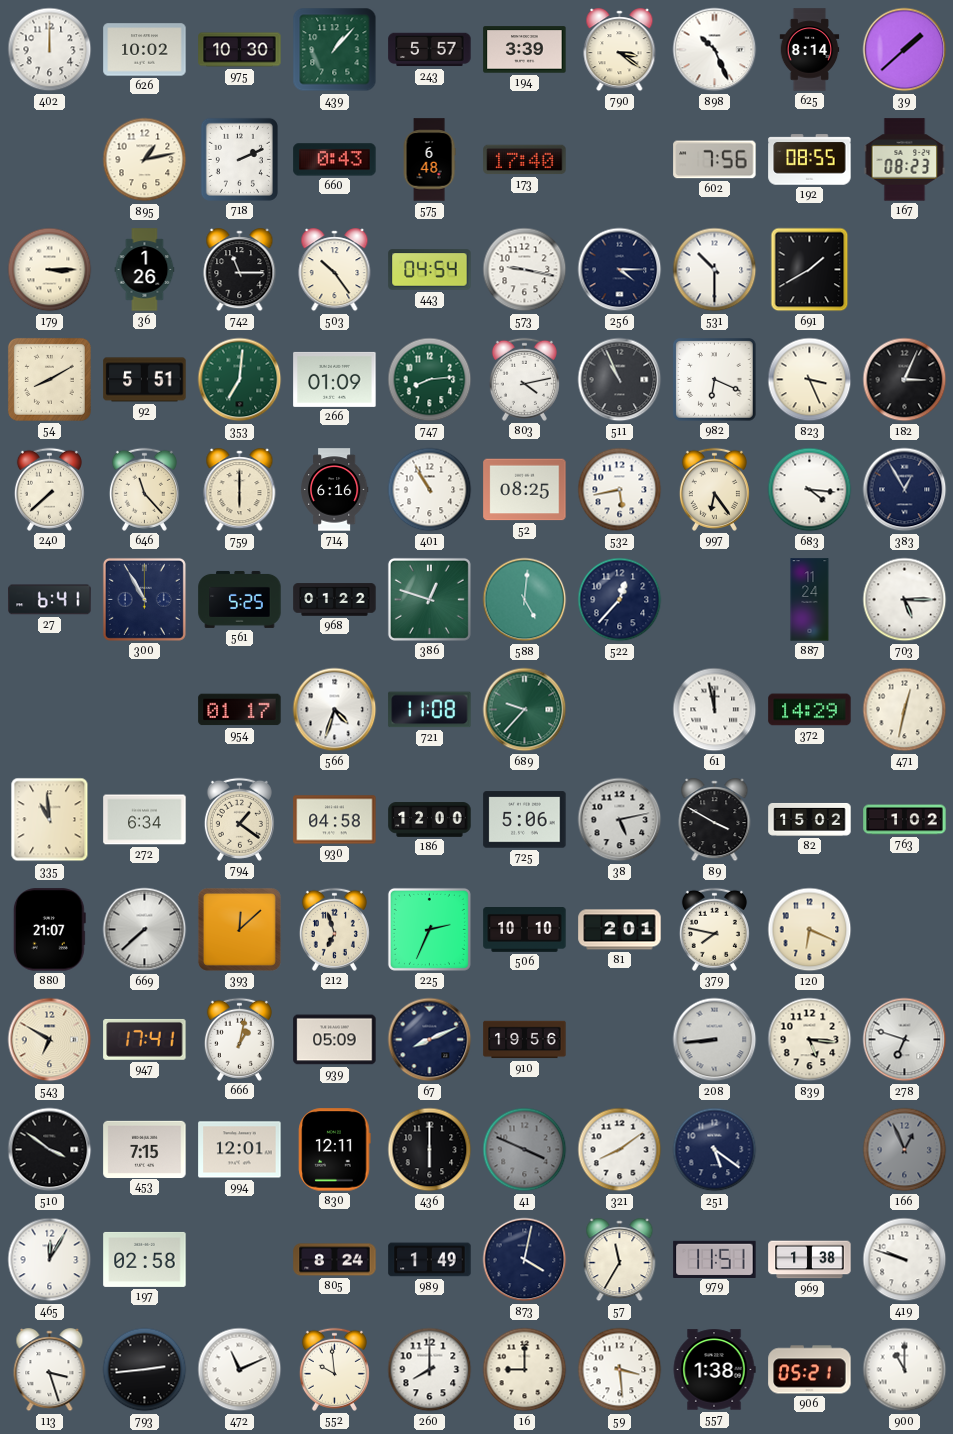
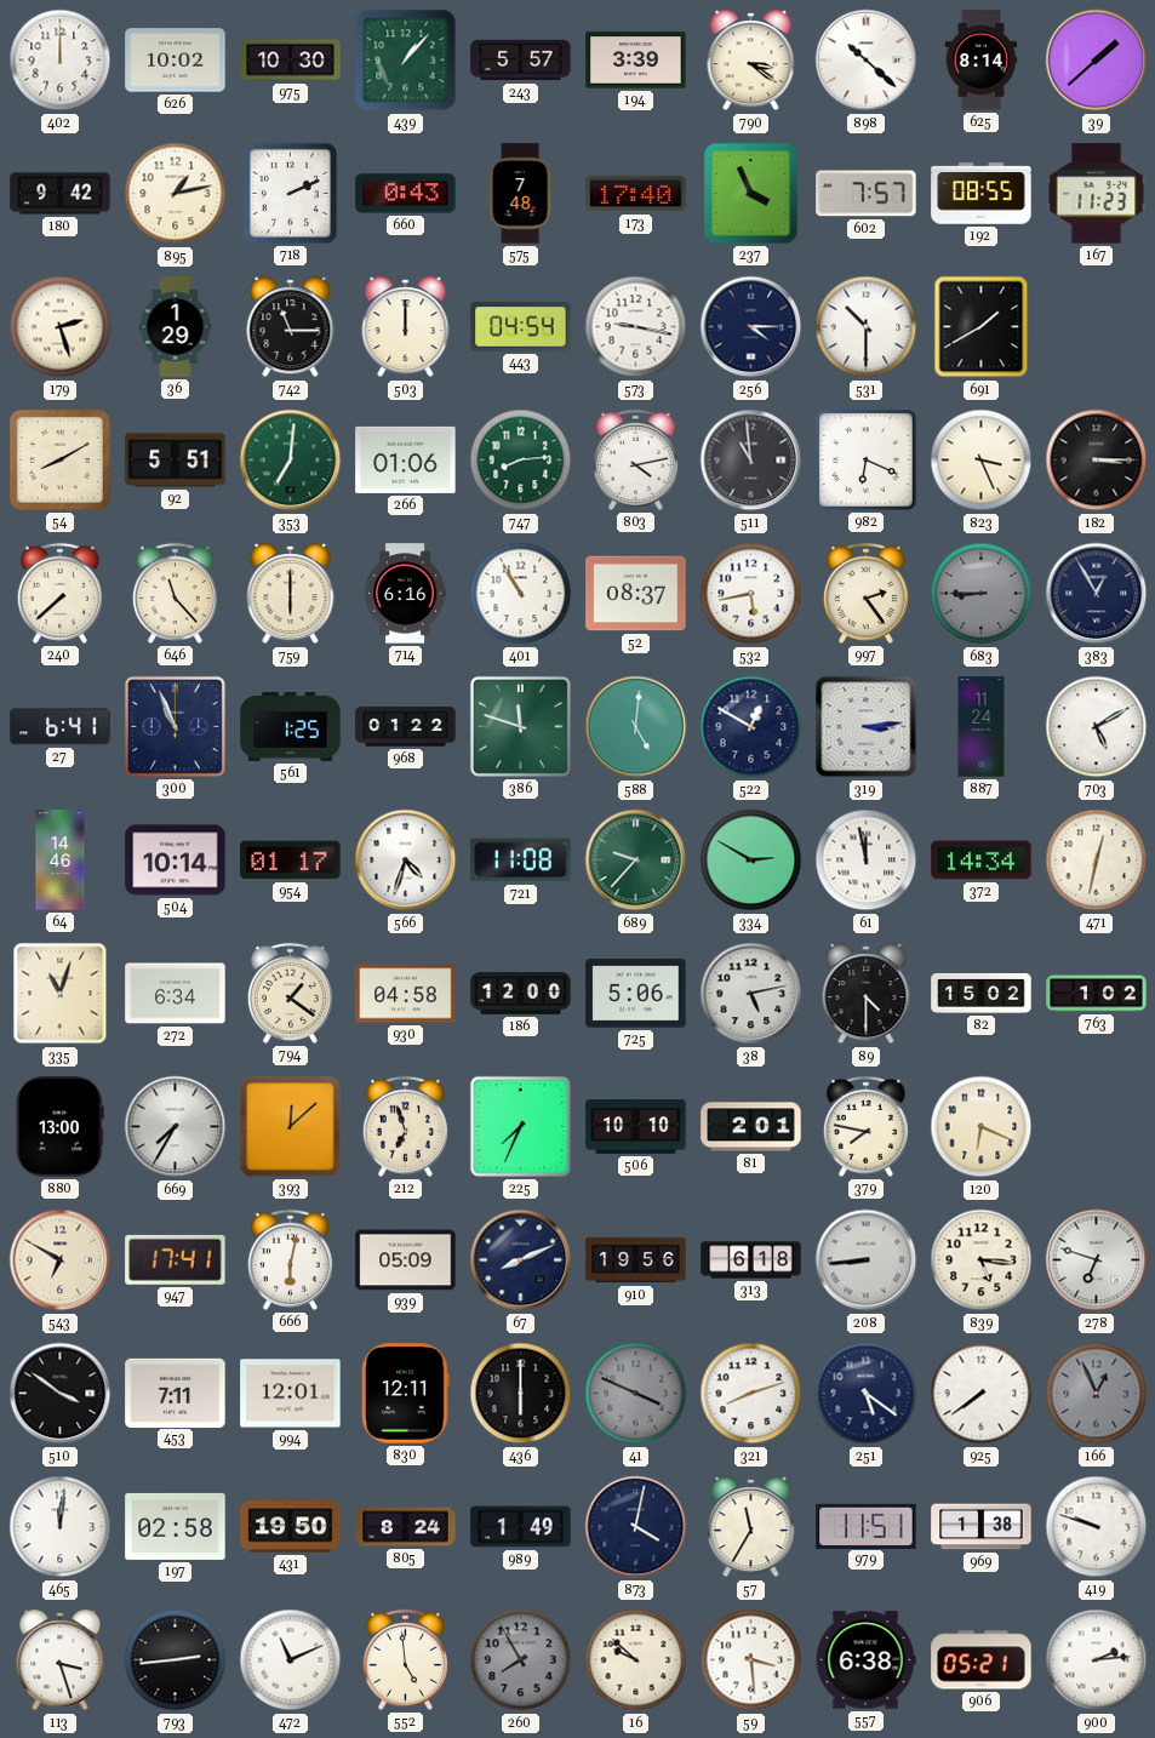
898: 10:26 -> 10:22 (867, 61)
180: none -> 9:42 (61, 194)
575: 6:48 -> 7:48 (520, 194)
237: none -> 3:56 (751, 194)
602: 7:56 -> 7:57 (867, 194)
167: 08:23 -> 11:23 (1097, 194)
179: 3:15 -> 2:27 (61, 327)
36: 1:26 -> 1:29 (176, 327)
503: 10:24 -> 12:00 (406, 327)
266: 01:09 -> 01:06 (406, 459)
511: 10:56 -> 10:59 (751, 461)
182: 3:04 -> 3:15 (1097, 461)
52: 08:25 -> 08:37 (636, 594)
997: 6:24 -> 2:24 (865, 593)
683: 4:16 -> 8:45 (982, 594)
683 dial: white -> grey (982, 594)
300: 10:55 -> 10:56 (175, 726)
561: 5:25 -> 1:25 (291, 726)
386: 12:48 -> 11:48 (520, 726)
522: 12:37 -> 12:50 (751, 727)
319: none -> 3:14 (867, 727)
703: 5:15 -> 5:10 (1097, 727)
64: none -> 14:46 (61, 861)
504: none -> 10:14 (176, 861)
334: none -> 2:50 (751, 861)
372: 14:29 -> 14:34 (982, 861)
335: 10:59 -> 11:03 (61, 994)
89: 3:50 -> 4:30 (867, 994)
880: 21:07 -> 13:00 (59, 1127)
669: 7:38 -> 7:35 (176, 1127)
225: 2:34 -> 7:34 (520, 1126)
666: 1:02 -> 6:02 (290, 1259)
313: none -> 6:18 (751, 1260)
453: 7:15 -> 7:11 (176, 1393)
321: 8:09 -> 8:12 (751, 1394)
925: none -> 7:39 (982, 1394)
465: 12:05 -> 12:01 (61, 1527)
431: none -> 19:50 (291, 1527)
552: 9:59 -> 4:59 (405, 1659)
260: 8:00 -> 7:55 (521, 1660)
260 dial: white -> grey (521, 1660)
16: 9:00 -> 9:52 (636, 1660)
557: 1:38 -> 6:38 (865, 1660)
900: 11:00 -> 2:14 (1097, 1660)
